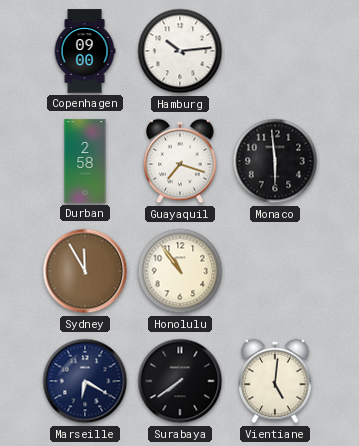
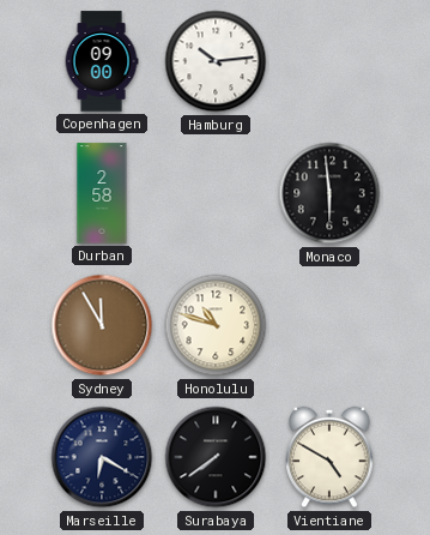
Guayaquil: 7:18 -> none (180, 161)
Honolulu: 10:54 -> 10:48 (216, 325)
Vientiane: 5:01 -> 4:50 (329, 457)
